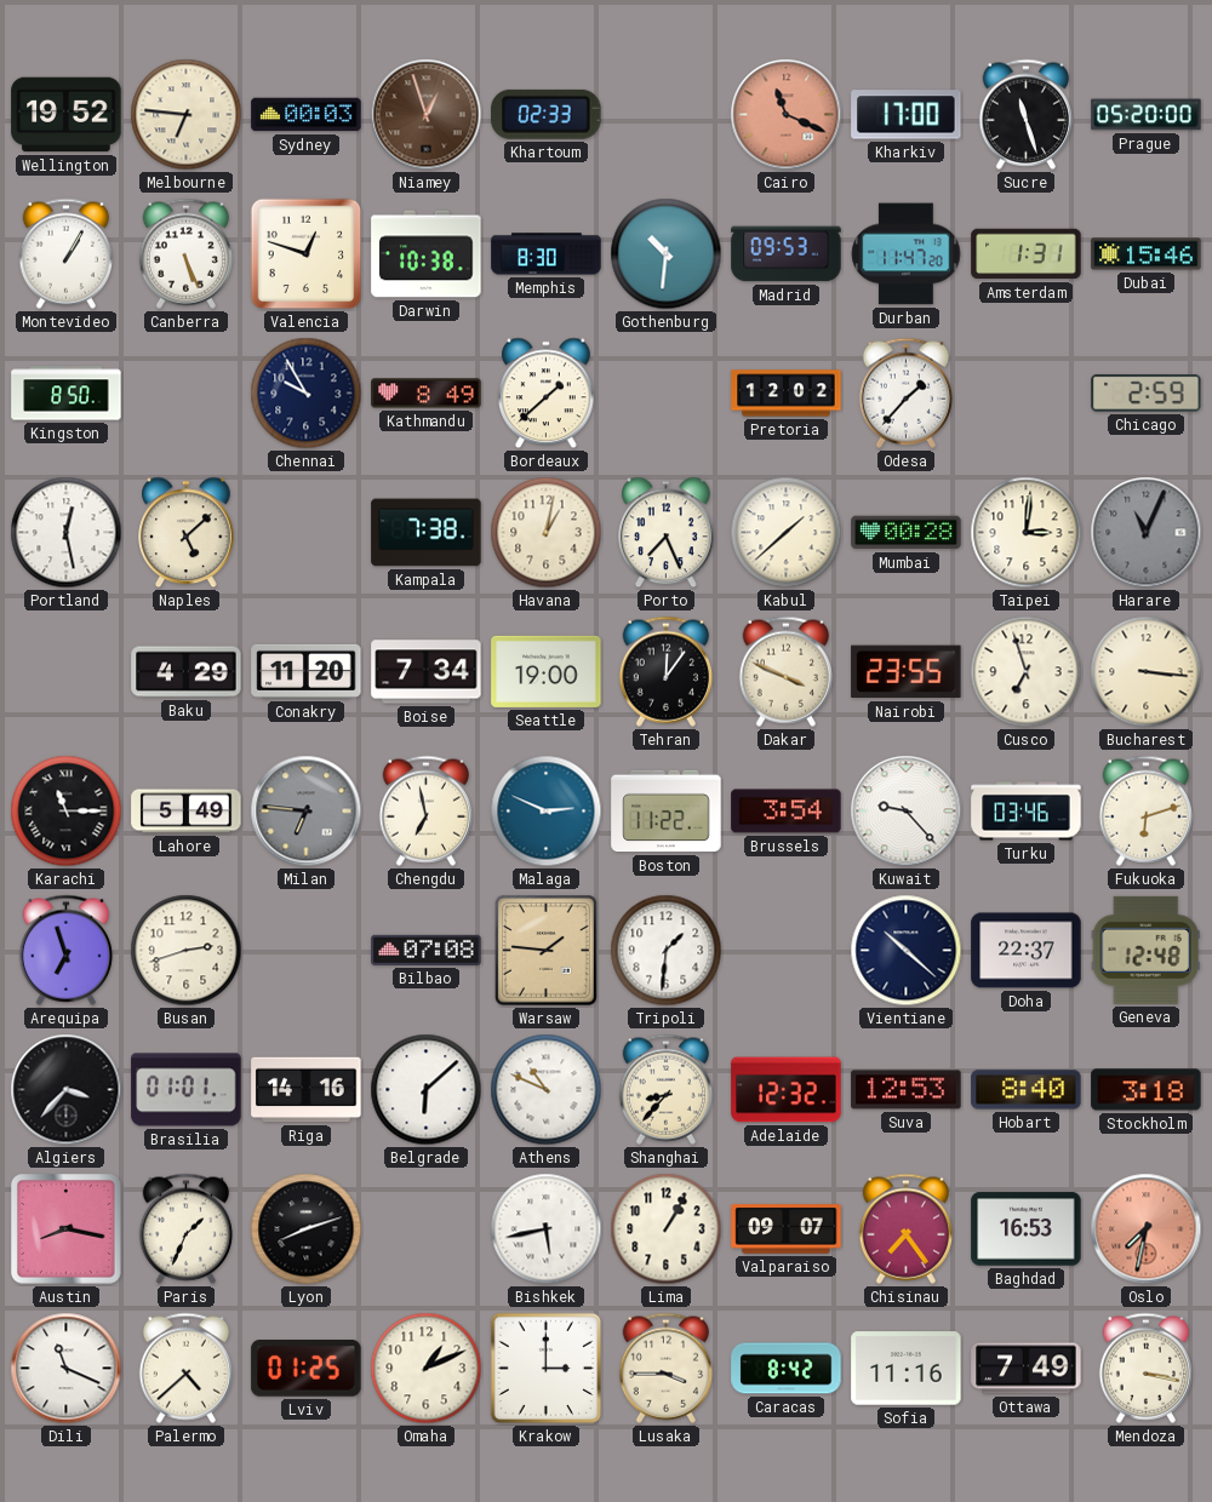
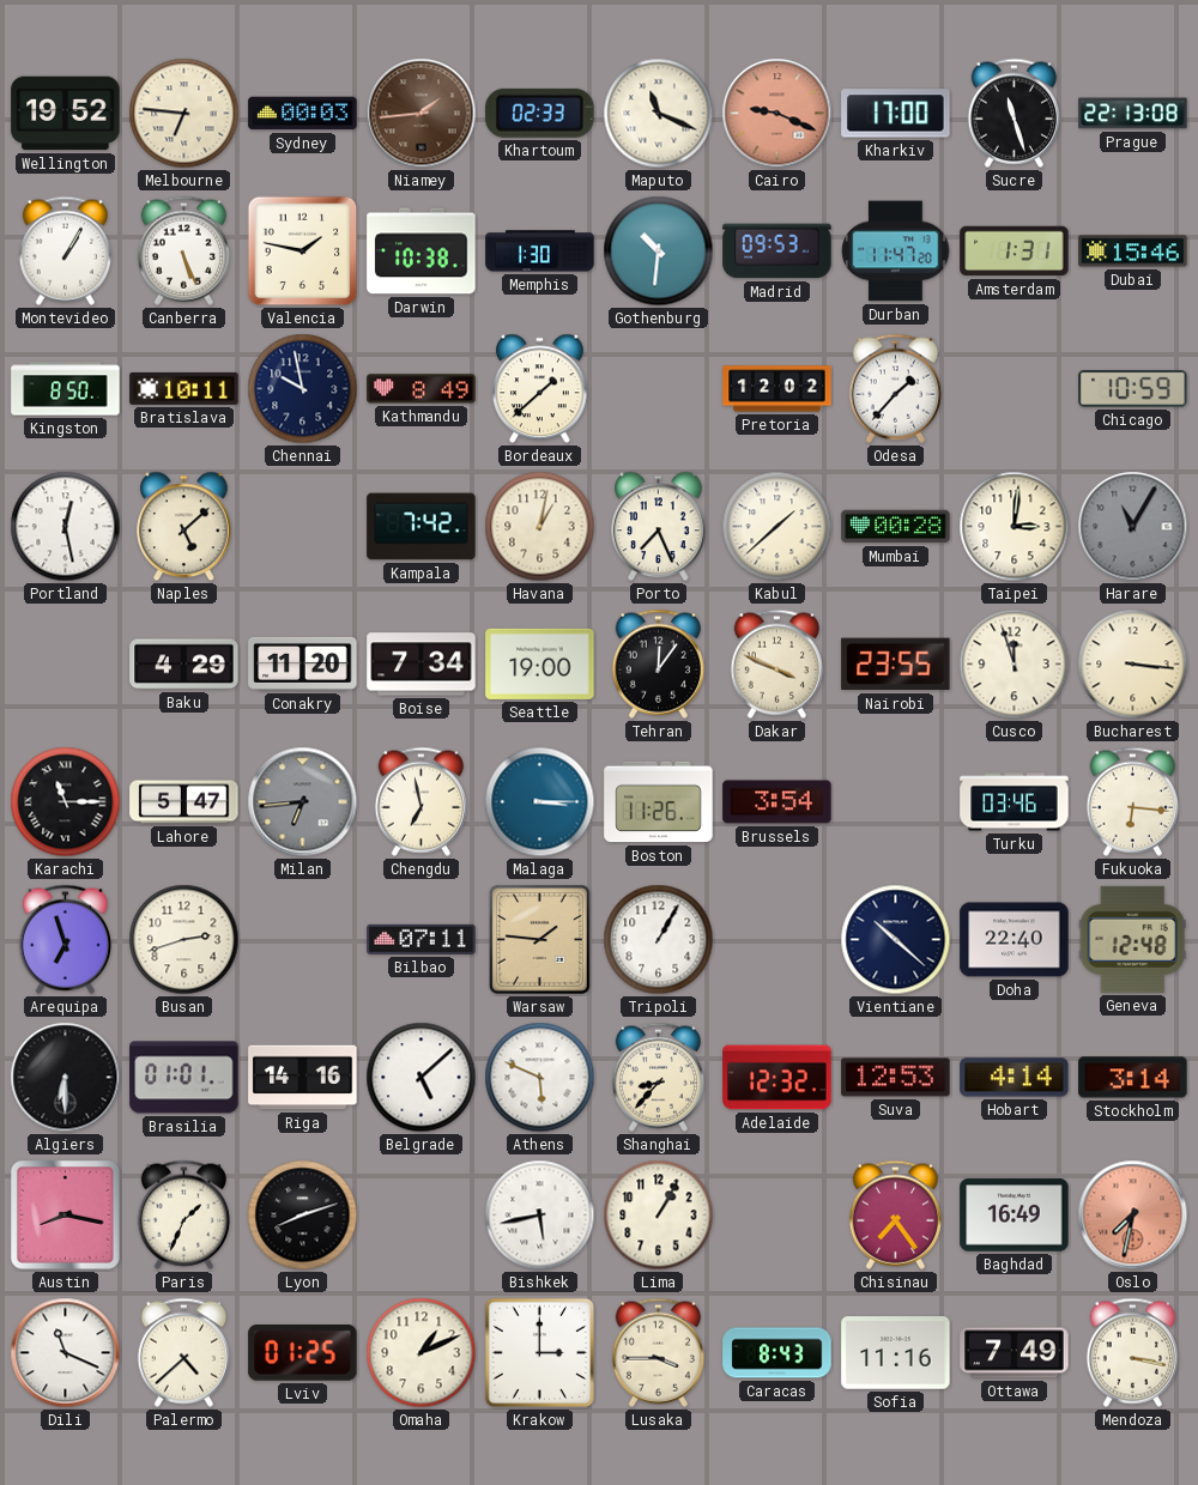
Niamey: 12:57 -> 1:44 (422, 114)
Maputo: none -> 11:19 (659, 114)
Cairo: 11:19 -> 9:19 (778, 114)
Prague: 05:20 -> 22:13 (1133, 114)
Valencia: 12:48 -> 1:47 (303, 251)
Memphis: 8:30 -> 1:30 (540, 251)
Bratislava: none -> 10:11 (184, 388)
Chennai: 9:55 -> 9:58 (303, 389)
Chicago: 2:59 -> 10:59 (1133, 389)
Kampala: 7:38 -> 7:42 (422, 527)
Harare: 11:04 -> 11:05 (1133, 527)
Cusco: 6:57 -> 11:57 (1015, 665)
Lahore: 5:49 -> 5:47 (184, 802)
Milan: 6:46 -> 6:44 (303, 802)
Malaga: 2:49 -> 3:15 (540, 802)
Boston: 11:22 -> 11:26 (659, 802)
Kuwait: 9:23 -> none (907, 812)
Fukuoka: 6:12 -> 6:16 (1132, 801)
Bilbao: 07:08 -> 07:11 (422, 939)
Tripoli: 1:31 -> 1:05 (659, 940)
Doha: 22:37 -> 22:40 (1015, 940)
Algiers: 3:37 -> 6:30 (66, 1078)
Belgrade: 6:08 -> 5:08 (422, 1078)
Athens: 10:49 -> 5:49 (540, 1078)
Hobart: 8:40 -> 4:14 (1015, 1078)
Stockholm: 3:18 -> 3:14 (1133, 1078)
Valparaiso: 09:07 -> none (787, 1229)
Baghdad: 16:53 -> 16:49 (1015, 1216)
Caracas: 8:42 -> 8:43 (778, 1353)
